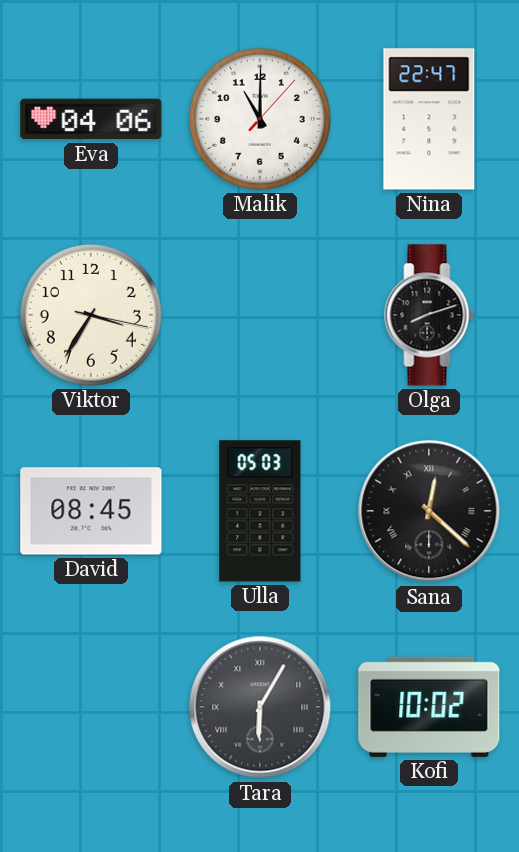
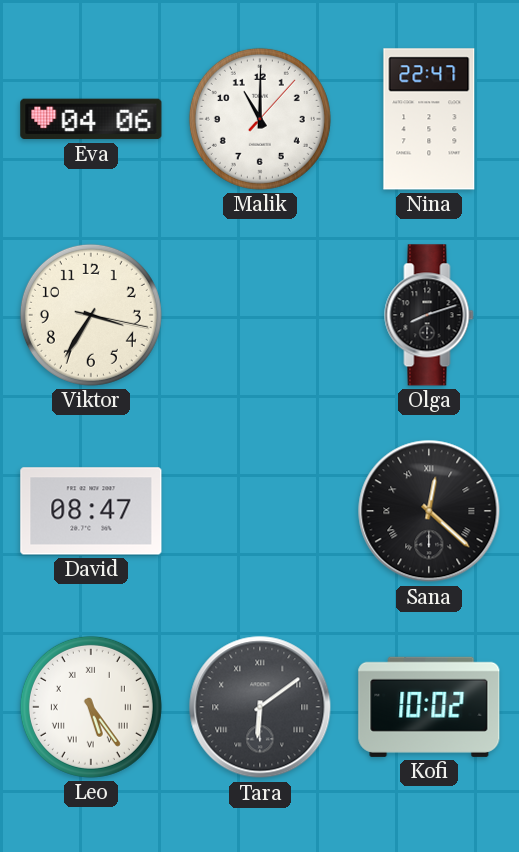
David: 08:45 -> 08:47 (91, 511)
Ulla: 05:03 -> none (260, 511)
Leo: none -> 5:24 (91, 707)
Tara: 6:05 -> 6:09 (260, 707)
